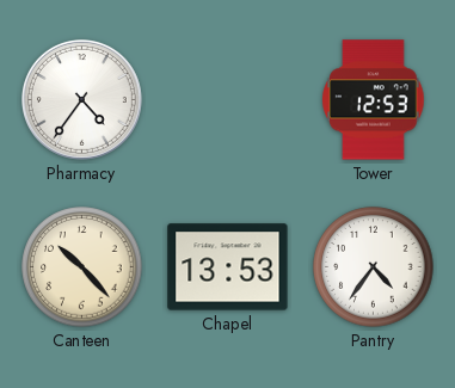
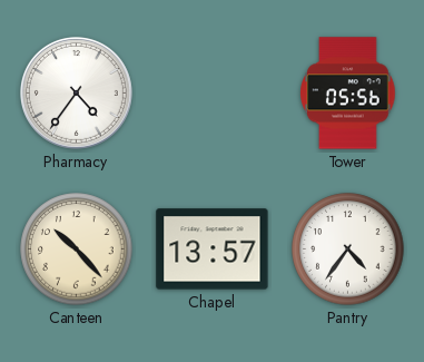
Tower: 12:53 -> 05:56 (348, 94)
Chapel: 13:53 -> 13:57 (213, 250)
